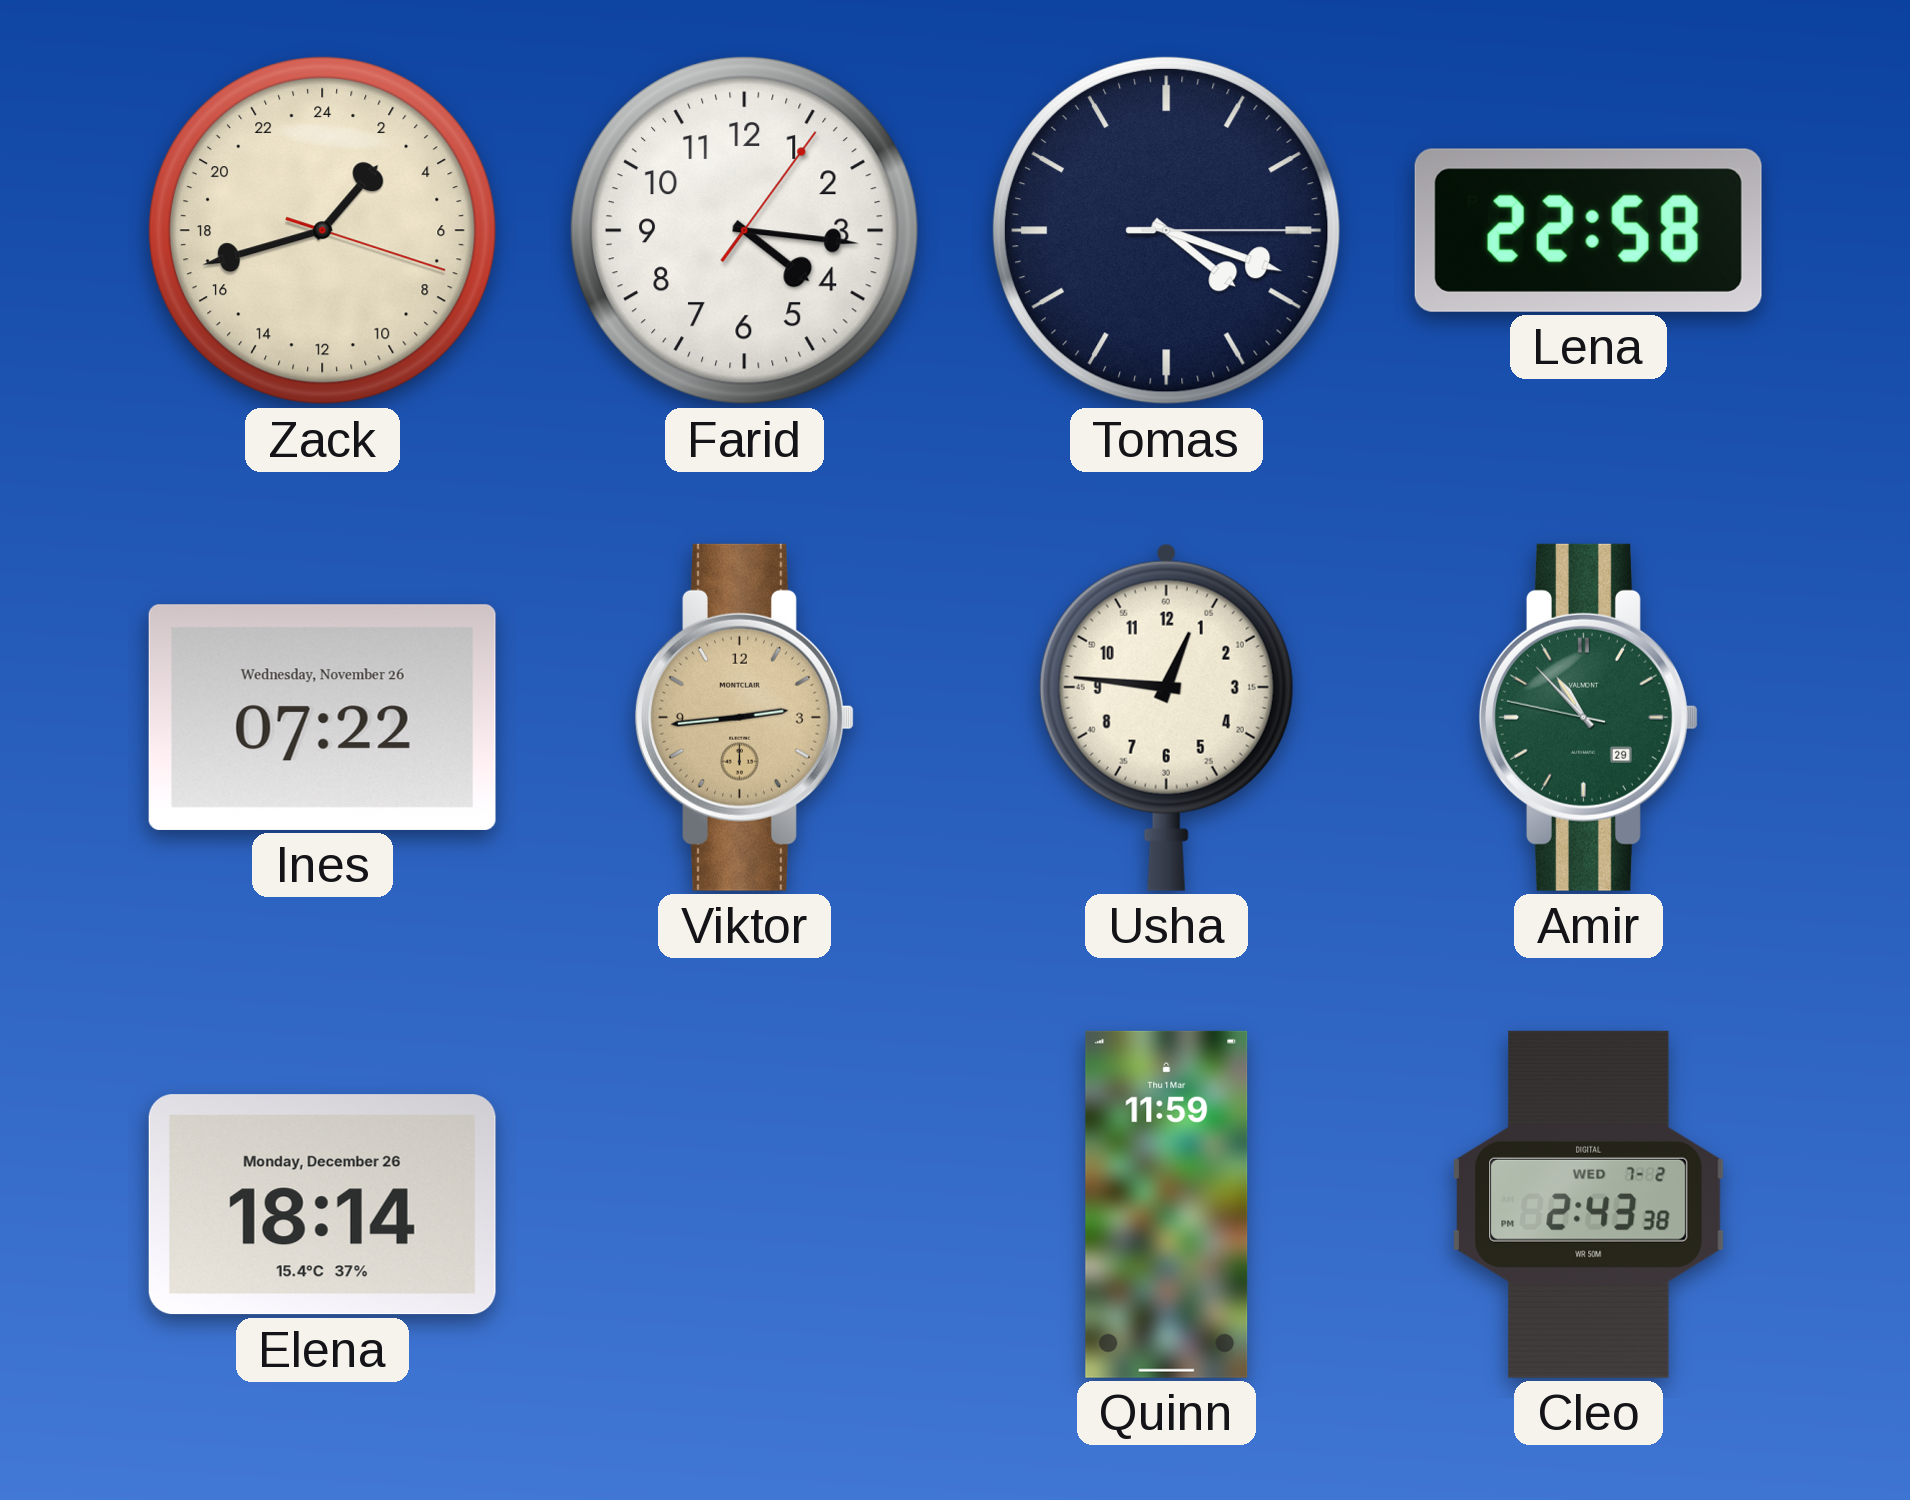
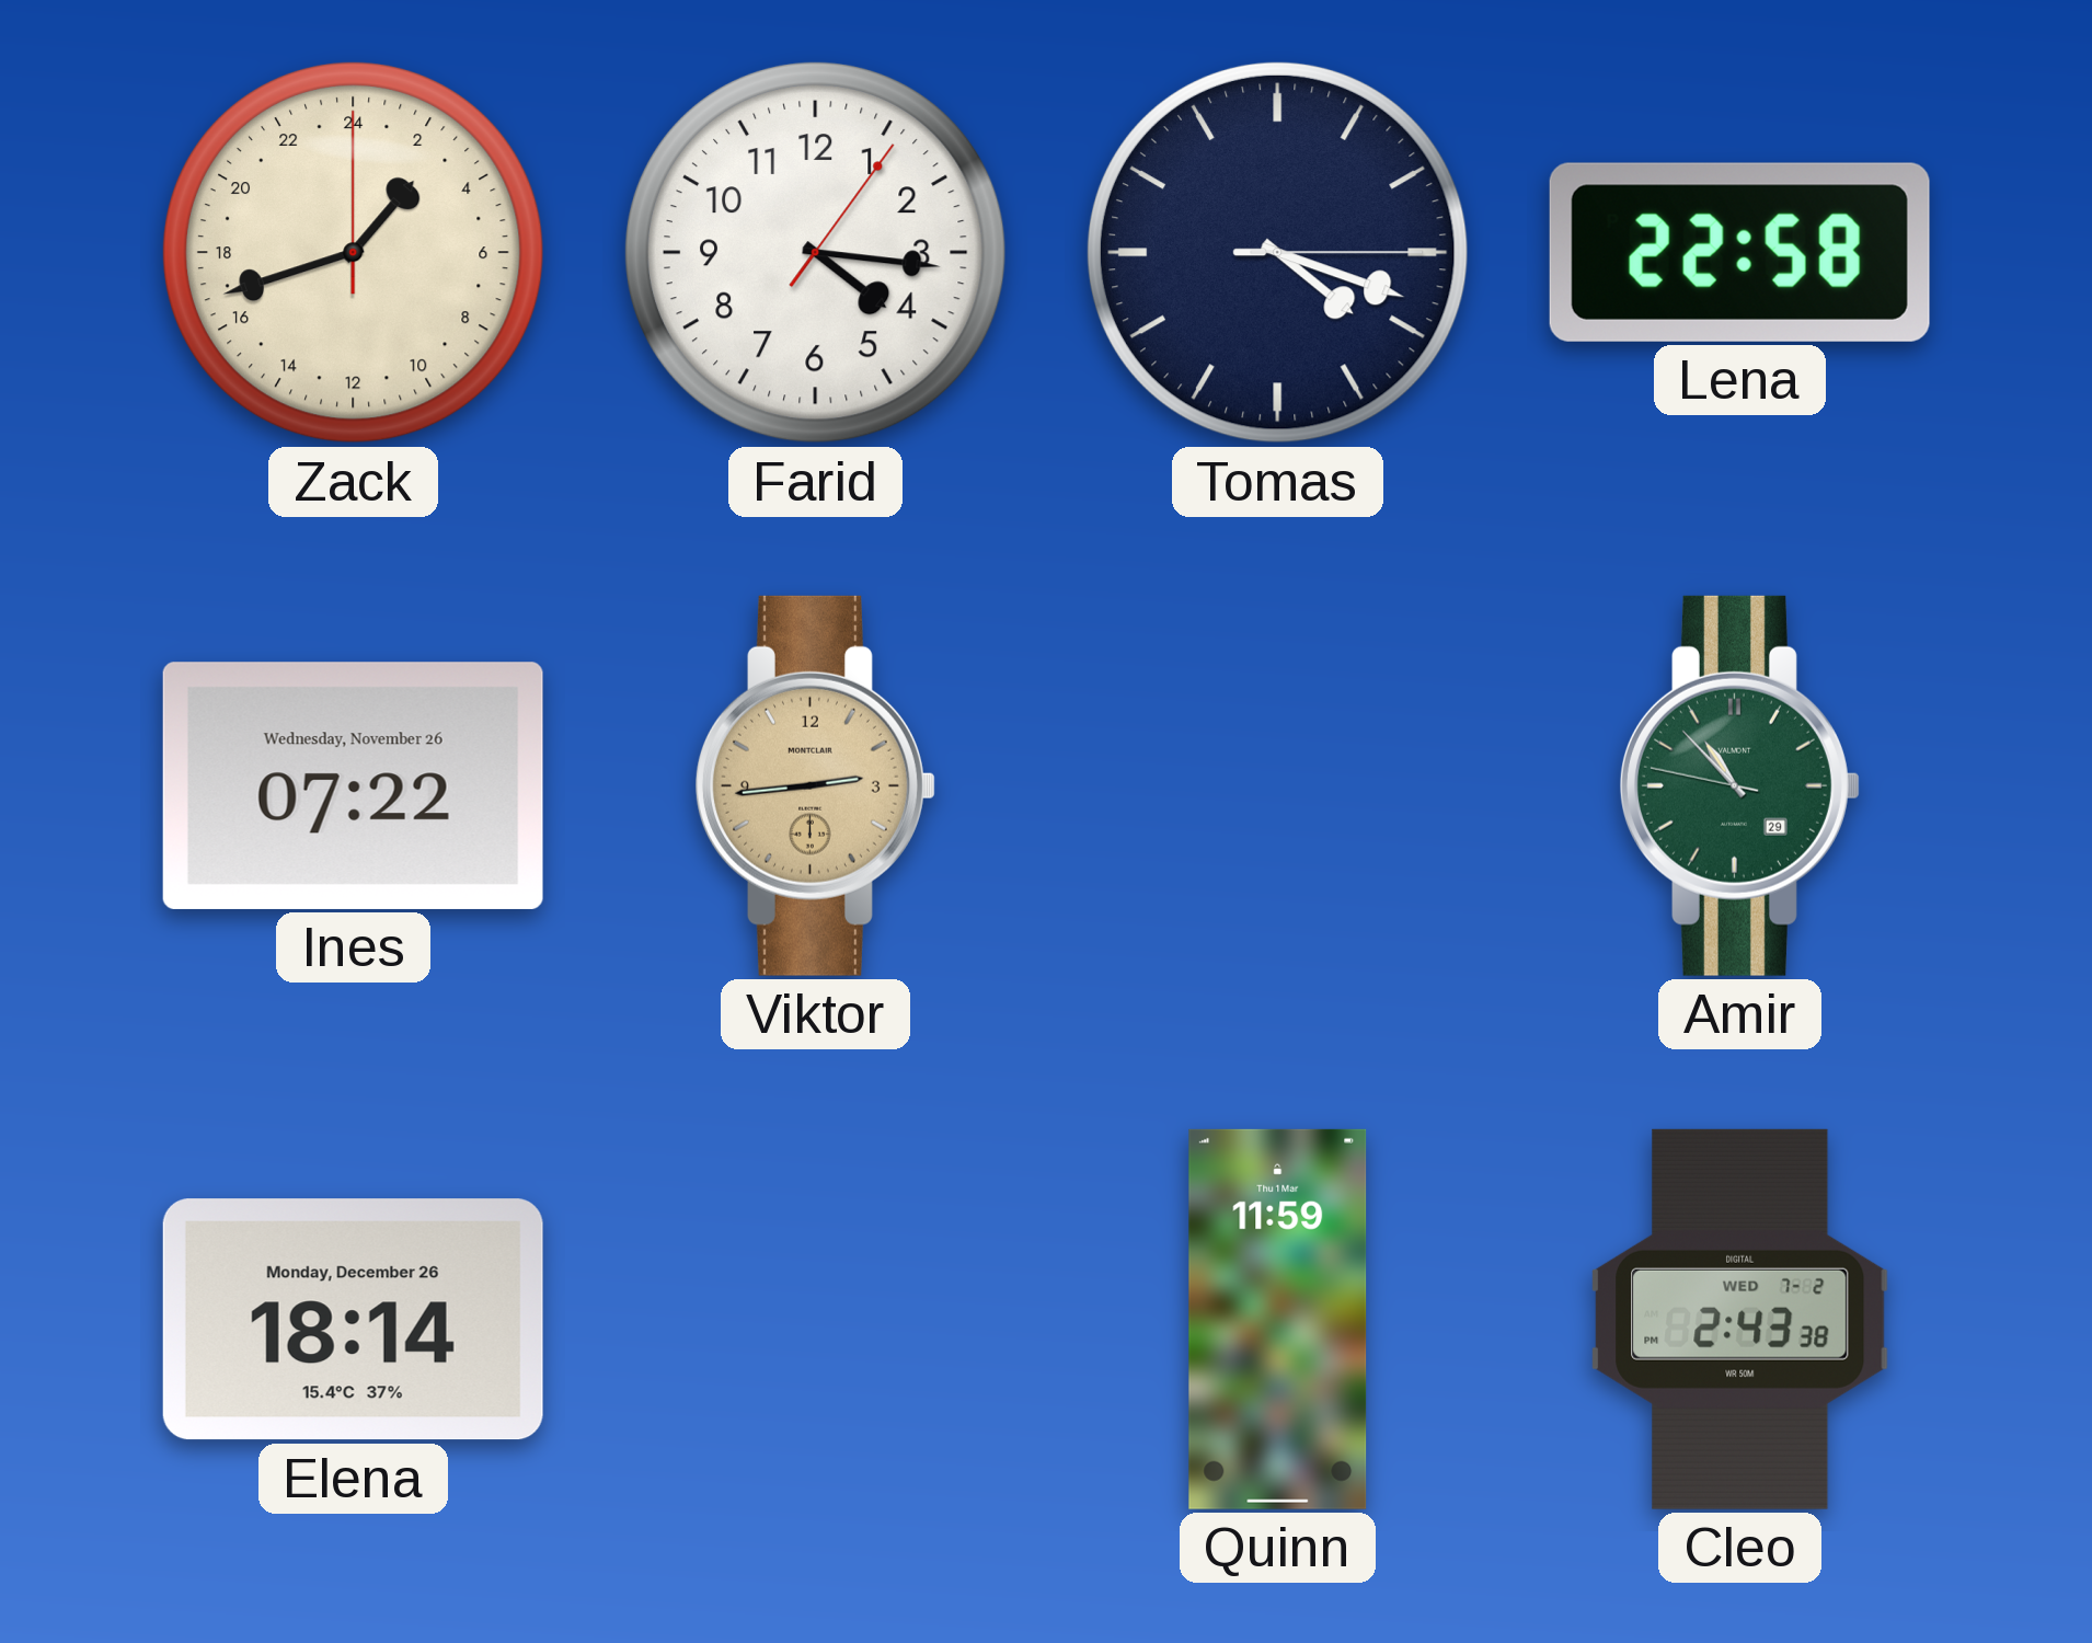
Zack: 2:42:18 -> 2:42:00 (353, 252)
Usha: 12:46 -> none (1166, 717)
